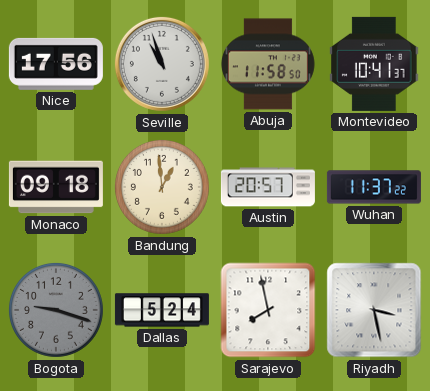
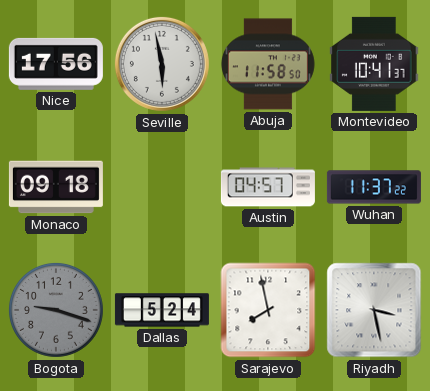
Seville: 10:57 -> 5:58 (162, 64)
Bandung: 12:59 -> none (162, 187)
Austin: 20:57 -> 04:57 (268, 187)
